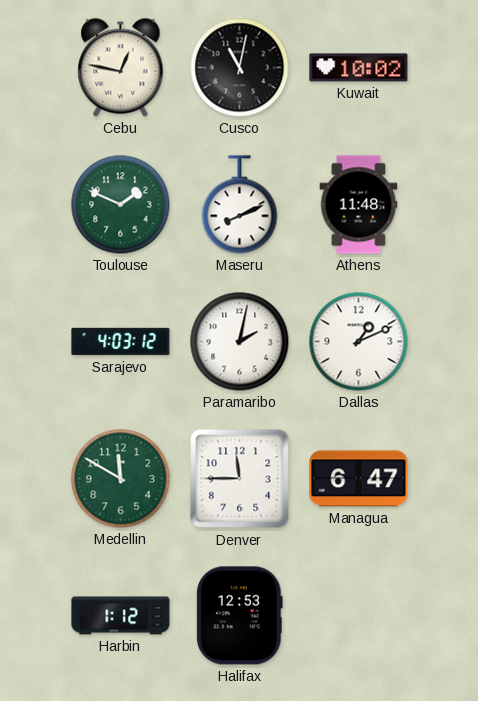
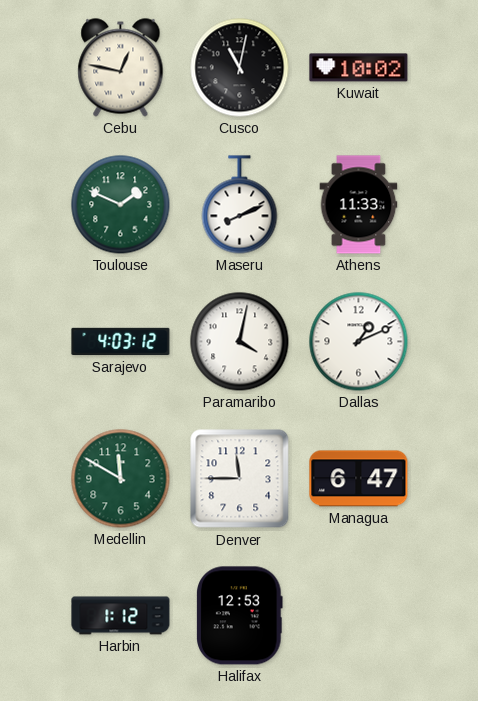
Athens: 11:48 -> 11:33 (359, 205)
Paramaribo: 2:02 -> 4:02 (240, 342)
